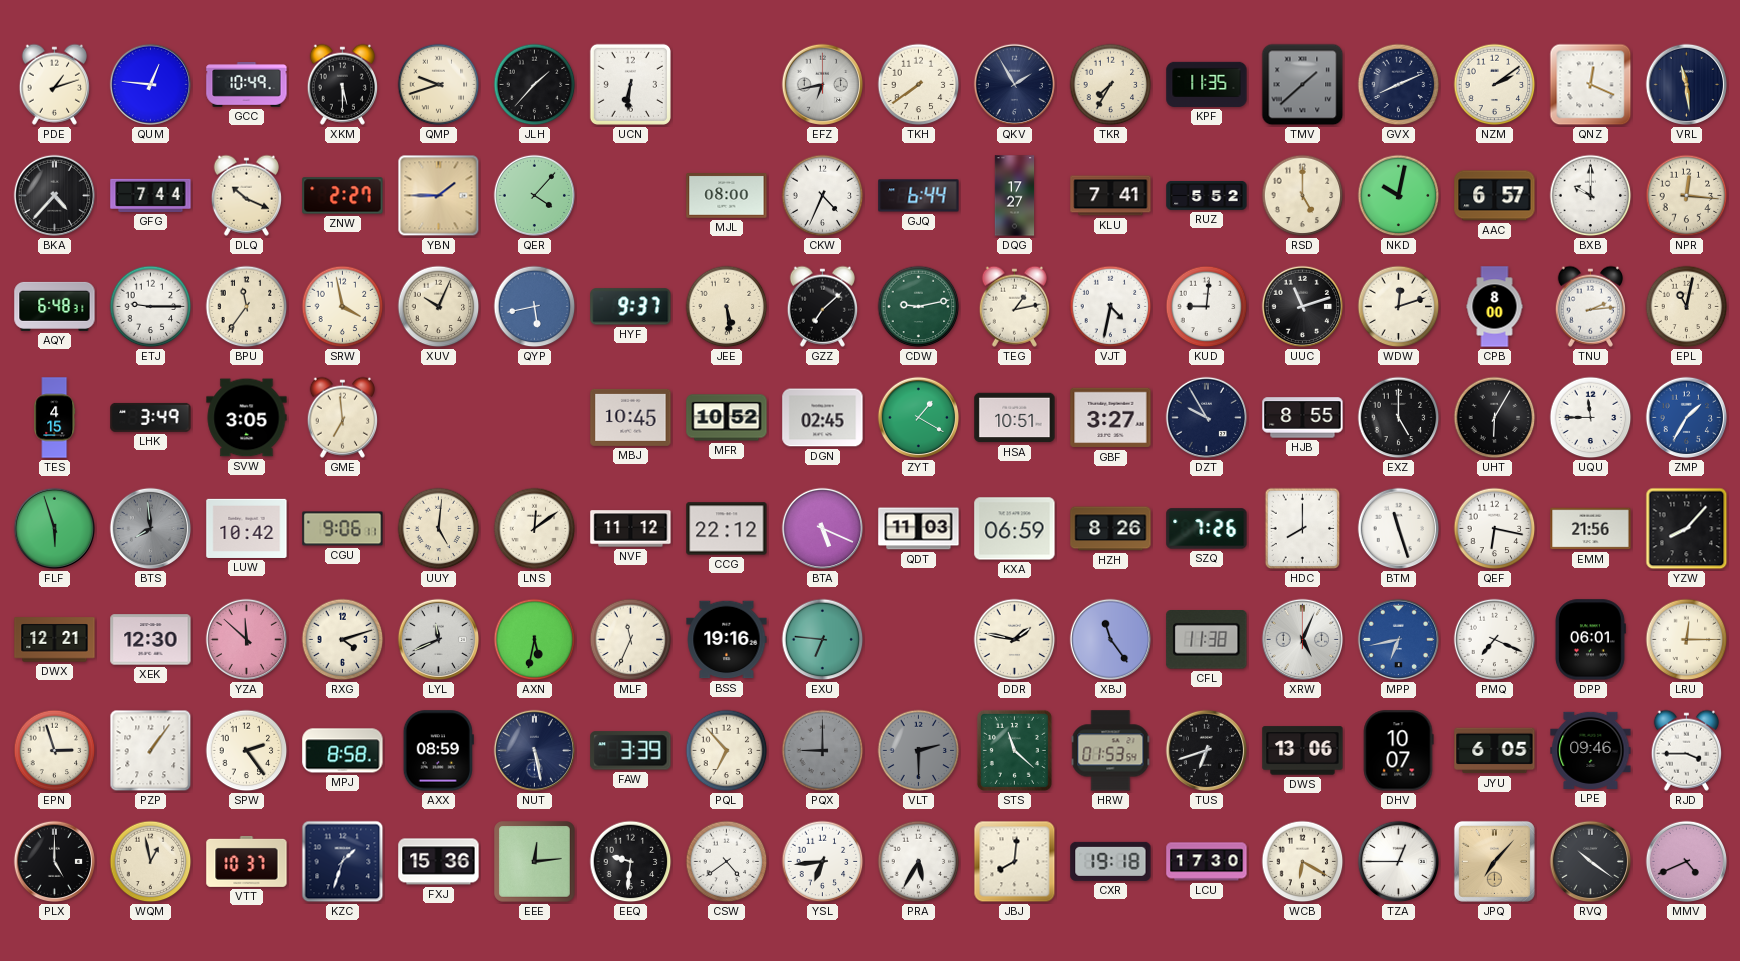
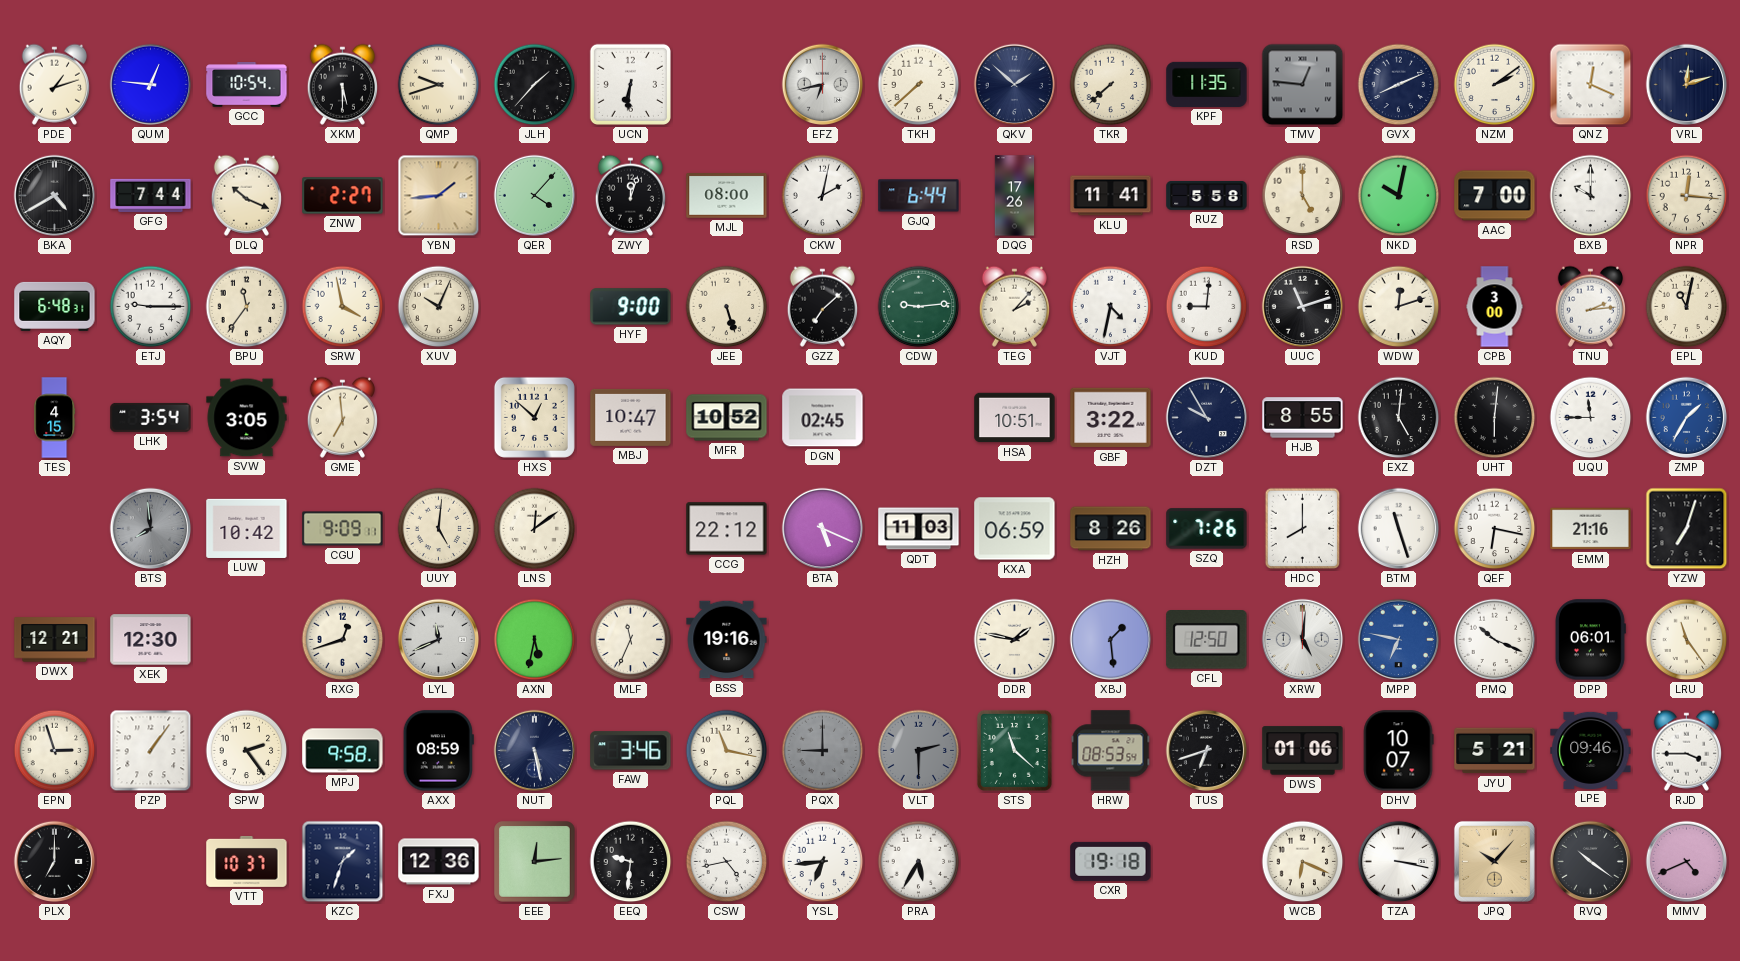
GCC: 10:49 -> 10:54 (247, 85)
TKH: 7:39 -> 7:38 (919, 85)
QKV: 1:55 -> 1:52 (1015, 85)
TKR: 7:35 -> 7:38 (1111, 85)
TMV: 1:38 -> 12:46 (1303, 85)
VRL: 11:29 -> 12:12 (1687, 85)
BKA: 4:37 -> 4:40 (55, 196)
YBN: 1:45 -> 1:44 (439, 196)
ZWY: none -> 12:03 (630, 195)
CKW: 4:34 -> 2:02 (823, 196)
DQG: 17:27 -> 17:26 (1015, 196)
KLU: 7:41 -> 11:41 (1111, 196)
RUZ: 5:52 -> 5:58 (1207, 195)
AAC: 6:57 -> 7:00 (1495, 196)
QYP: 5:43 -> none (535, 307)
HYF: 9:37 -> 9:00 (631, 307)
JEE: 5:29 -> 5:27 (727, 307)
CDW: 9:13 -> 9:14 (919, 307)
TEG: 1:13 -> 2:07 (1014, 306)
CPB: 8:00 -> 3:00 (1495, 307)
LHK: 3:49 -> 3:54 (151, 417)
HXS: none -> 12:52 (534, 417)
MBJ: 10:45 -> 10:47 (631, 417)
ZYT: 1:20 -> none (919, 418)
GBF: 3:27 -> 3:22 (1111, 418)
EXZ: 5:00 -> 5:01 (1399, 418)
UHT: 6:05 -> 6:01 (1495, 418)
FLF: 5:57 -> none (55, 529)
CGU: 9:06 -> 9:09 (343, 529)
NVF: 11:12 -> none (631, 529)
EMM: 21:56 -> 21:16 (1591, 529)
YZW: 8:07 -> 7:03 (1687, 529)
YZA: 11:52 -> none (247, 640)
RXG: 4:12 -> 12:42 (343, 640)
EXU: 6:46 -> none (823, 640)
XBJ: 11:24 -> 1:29 (1111, 640)
CFL: 11:38 -> 12:50 (1207, 640)
XRW: 5:04 -> 5:01 (1303, 640)
MPP: 6:43 -> 6:47 (1399, 640)
PMQ: 7:19 -> 10:19 (1495, 640)
LRU: 12:15 -> 11:24 (1687, 640)
MPJ: 8:58 -> 9:58 (343, 751)
FAW: 3:39 -> 3:46 (631, 751)
PQL: 6:53 -> 11:17 (727, 751)
HRW: 01:53 -> 08:53 (1111, 751)
DWS: 13:06 -> 01:06 (1303, 751)
JYU: 6:05 -> 5:21 (1495, 751)
PLX: 5:00 -> 7:00 (55, 862)
WQM: 12:58 -> none (151, 862)
FXJ: 15:36 -> 12:36 (439, 862)
CSW: 4:39 -> 4:43 (727, 862)
JBJ: 8:01 -> none (1015, 862)
LCU: 17:30 -> none (1207, 862)
WCB: 6:20 -> 6:19 (1303, 862)
TZA: 12:45 -> 3:17 (1399, 862)
JPQ: 7:07 -> 10:07 (1494, 861)
